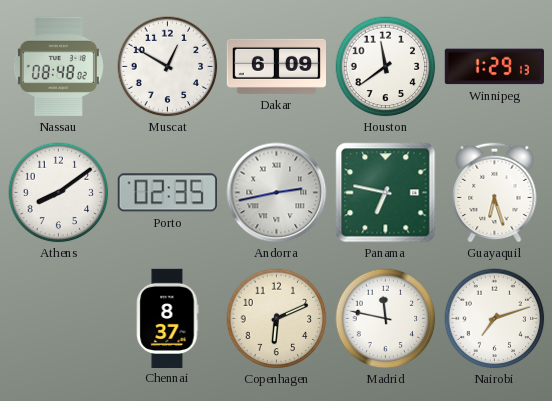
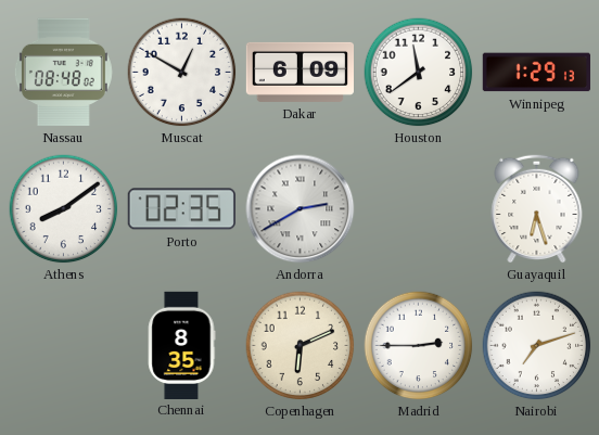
Andorra: 2:43 -> 2:40 (301, 209)
Panama: 6:47 -> none (386, 193)
Chennai: 8:37 -> 8:35 (182, 345)
Madrid: 11:47 -> 2:45 (419, 346)
